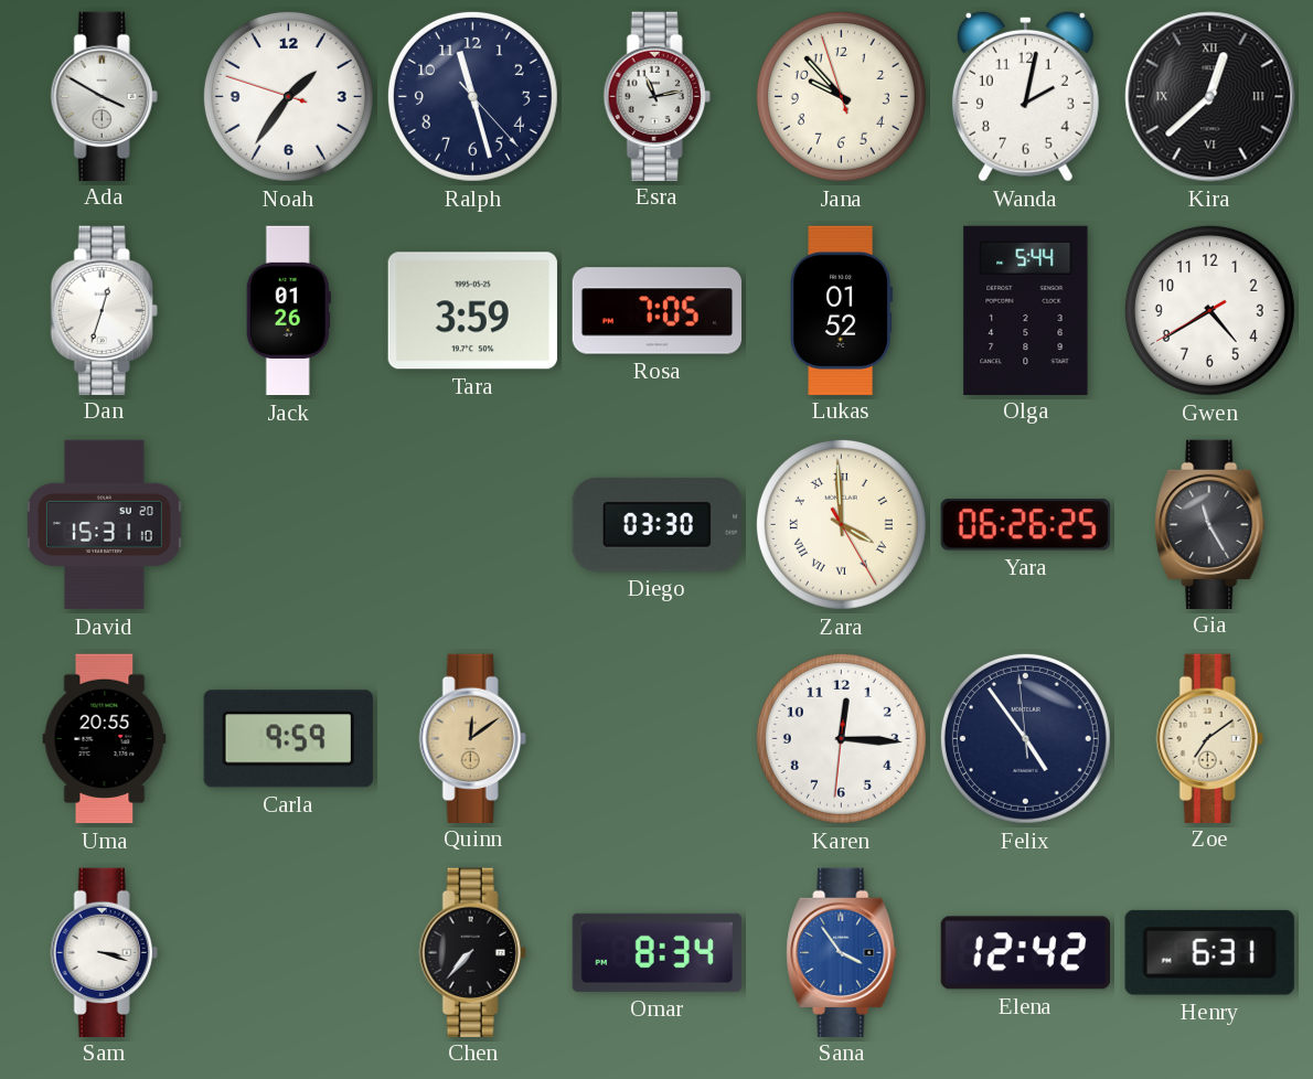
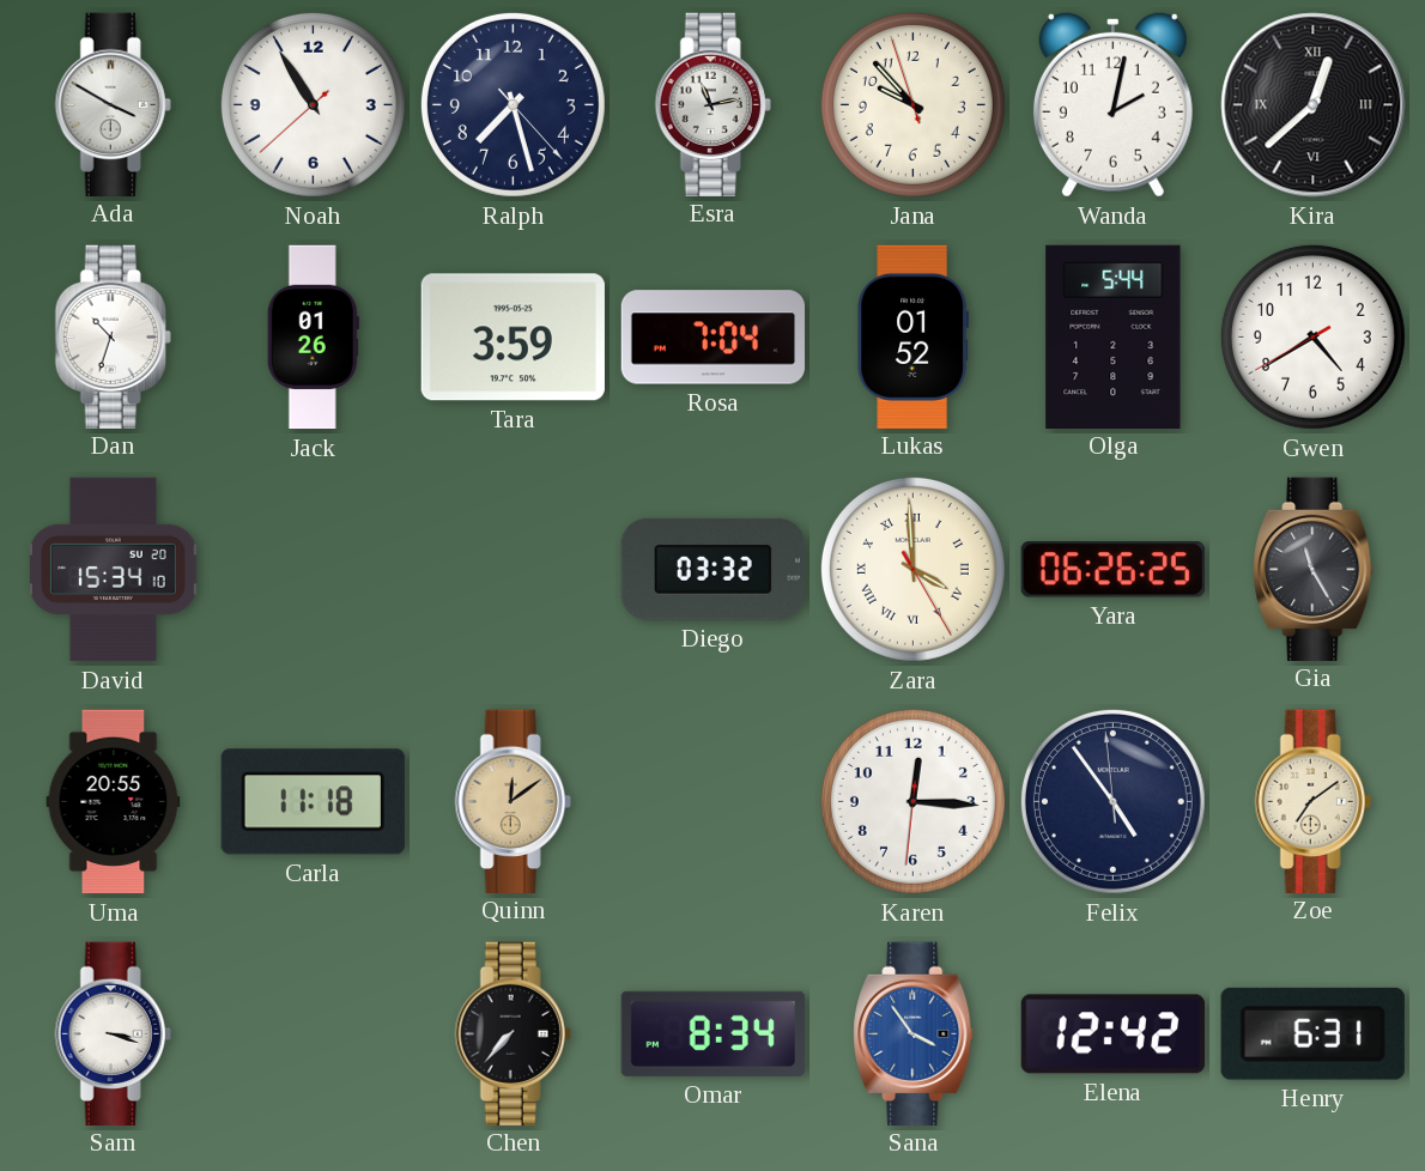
Noah: 1:35 -> 10:54 (313, 104)
Ralph: 11:27 -> 7:27 (513, 104)
Dan: 12:33 -> 10:33 (113, 336)
Rosa: 7:05 -> 7:04 (714, 338)
David: 15:31 -> 15:34 (114, 570)
Diego: 03:30 -> 03:32 (712, 569)
Carla: 9:59 -> 11:18 (313, 802)
